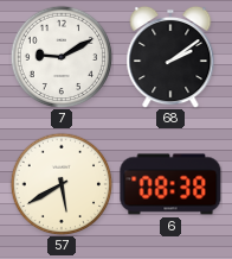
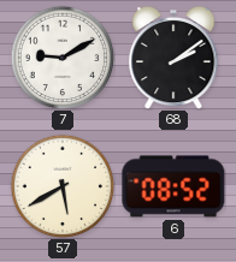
6: 08:38 -> 08:52 (173, 186)
